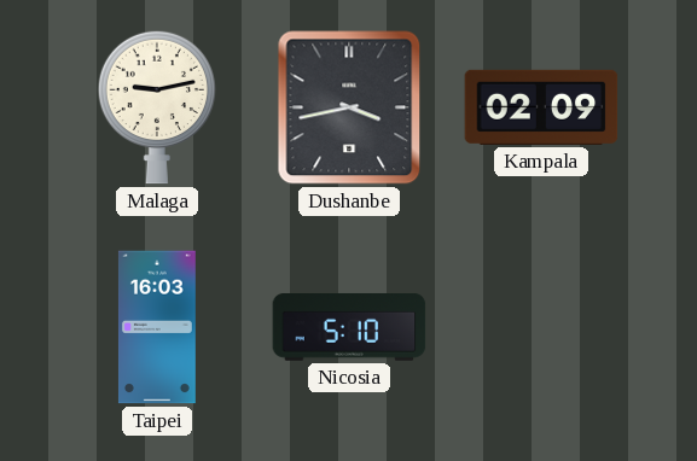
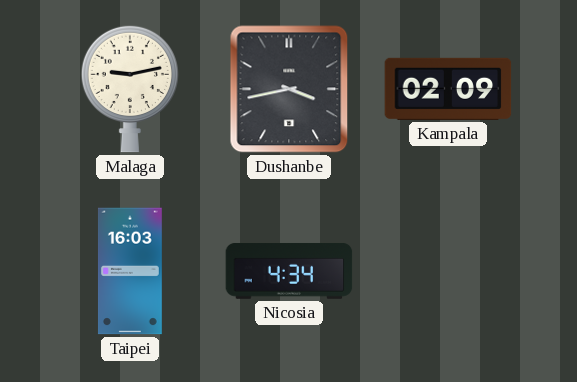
Nicosia: 5:10 -> 4:34 (289, 271)
